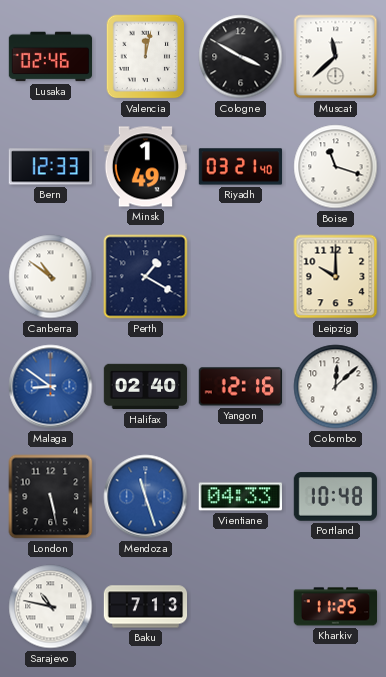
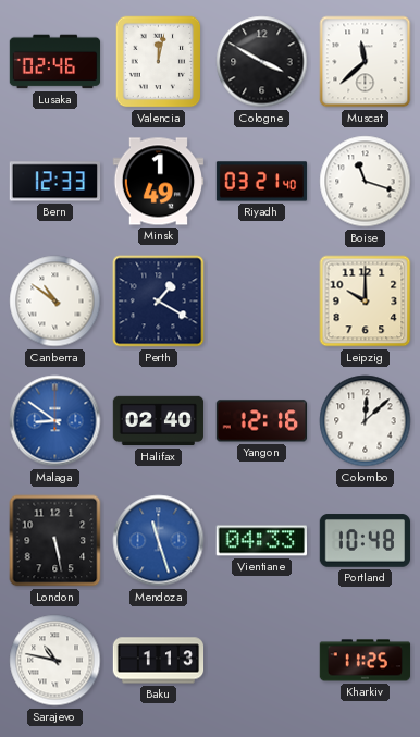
Baku: 7:13 -> 1:13 (159, 661)
